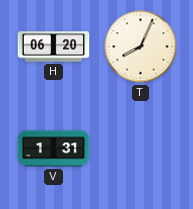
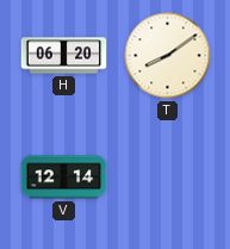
T: 8:04 -> 8:09 (168, 56)
V: 1:31 -> 12:14 (64, 178)
